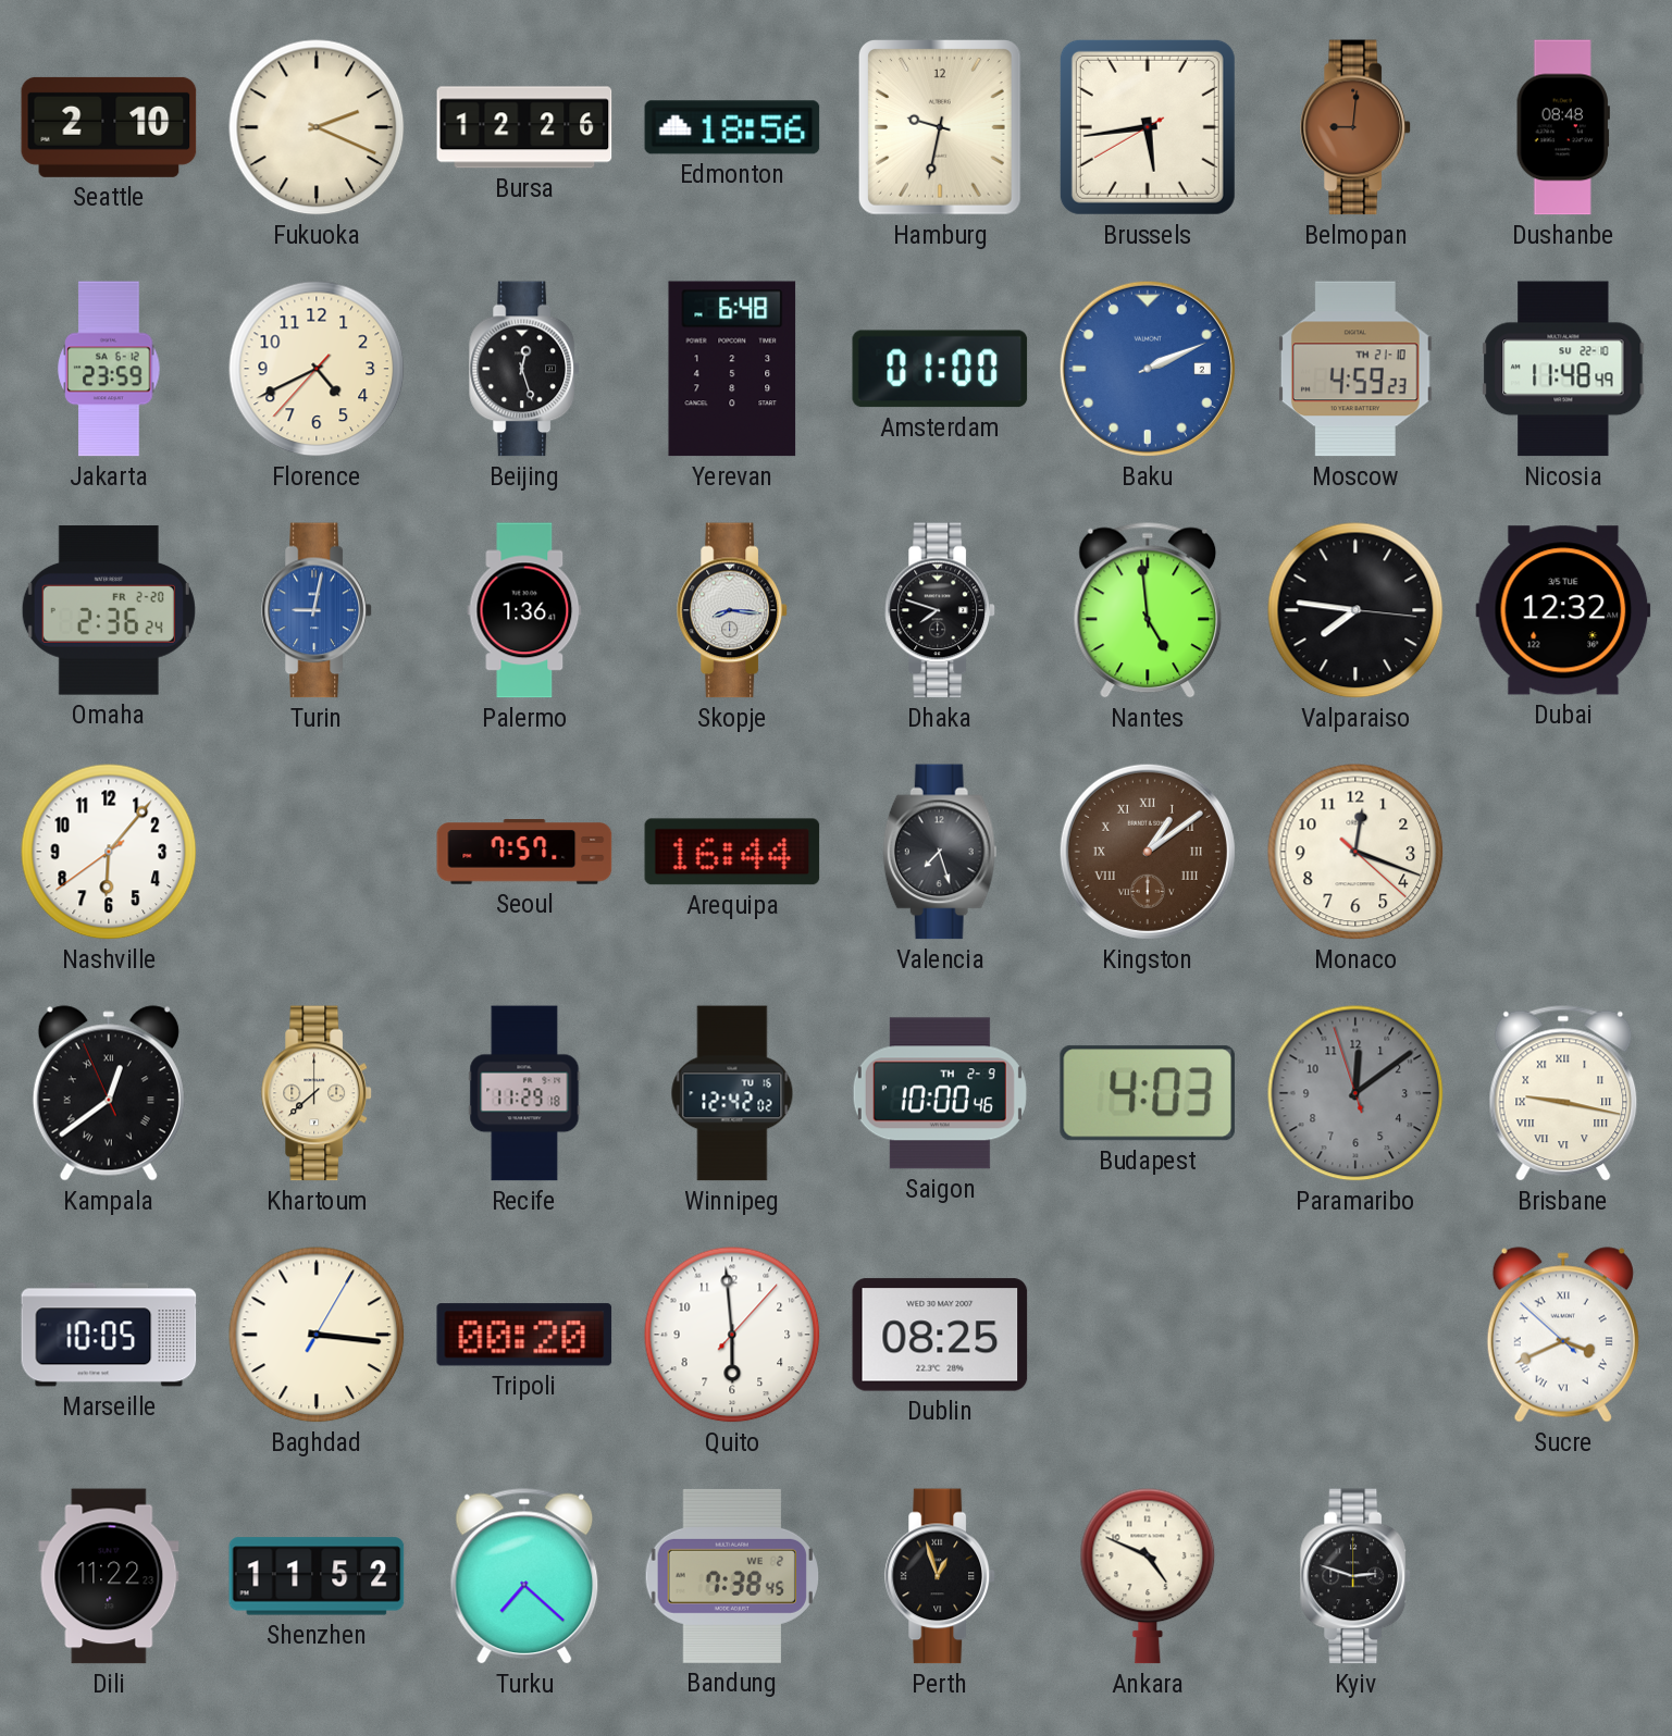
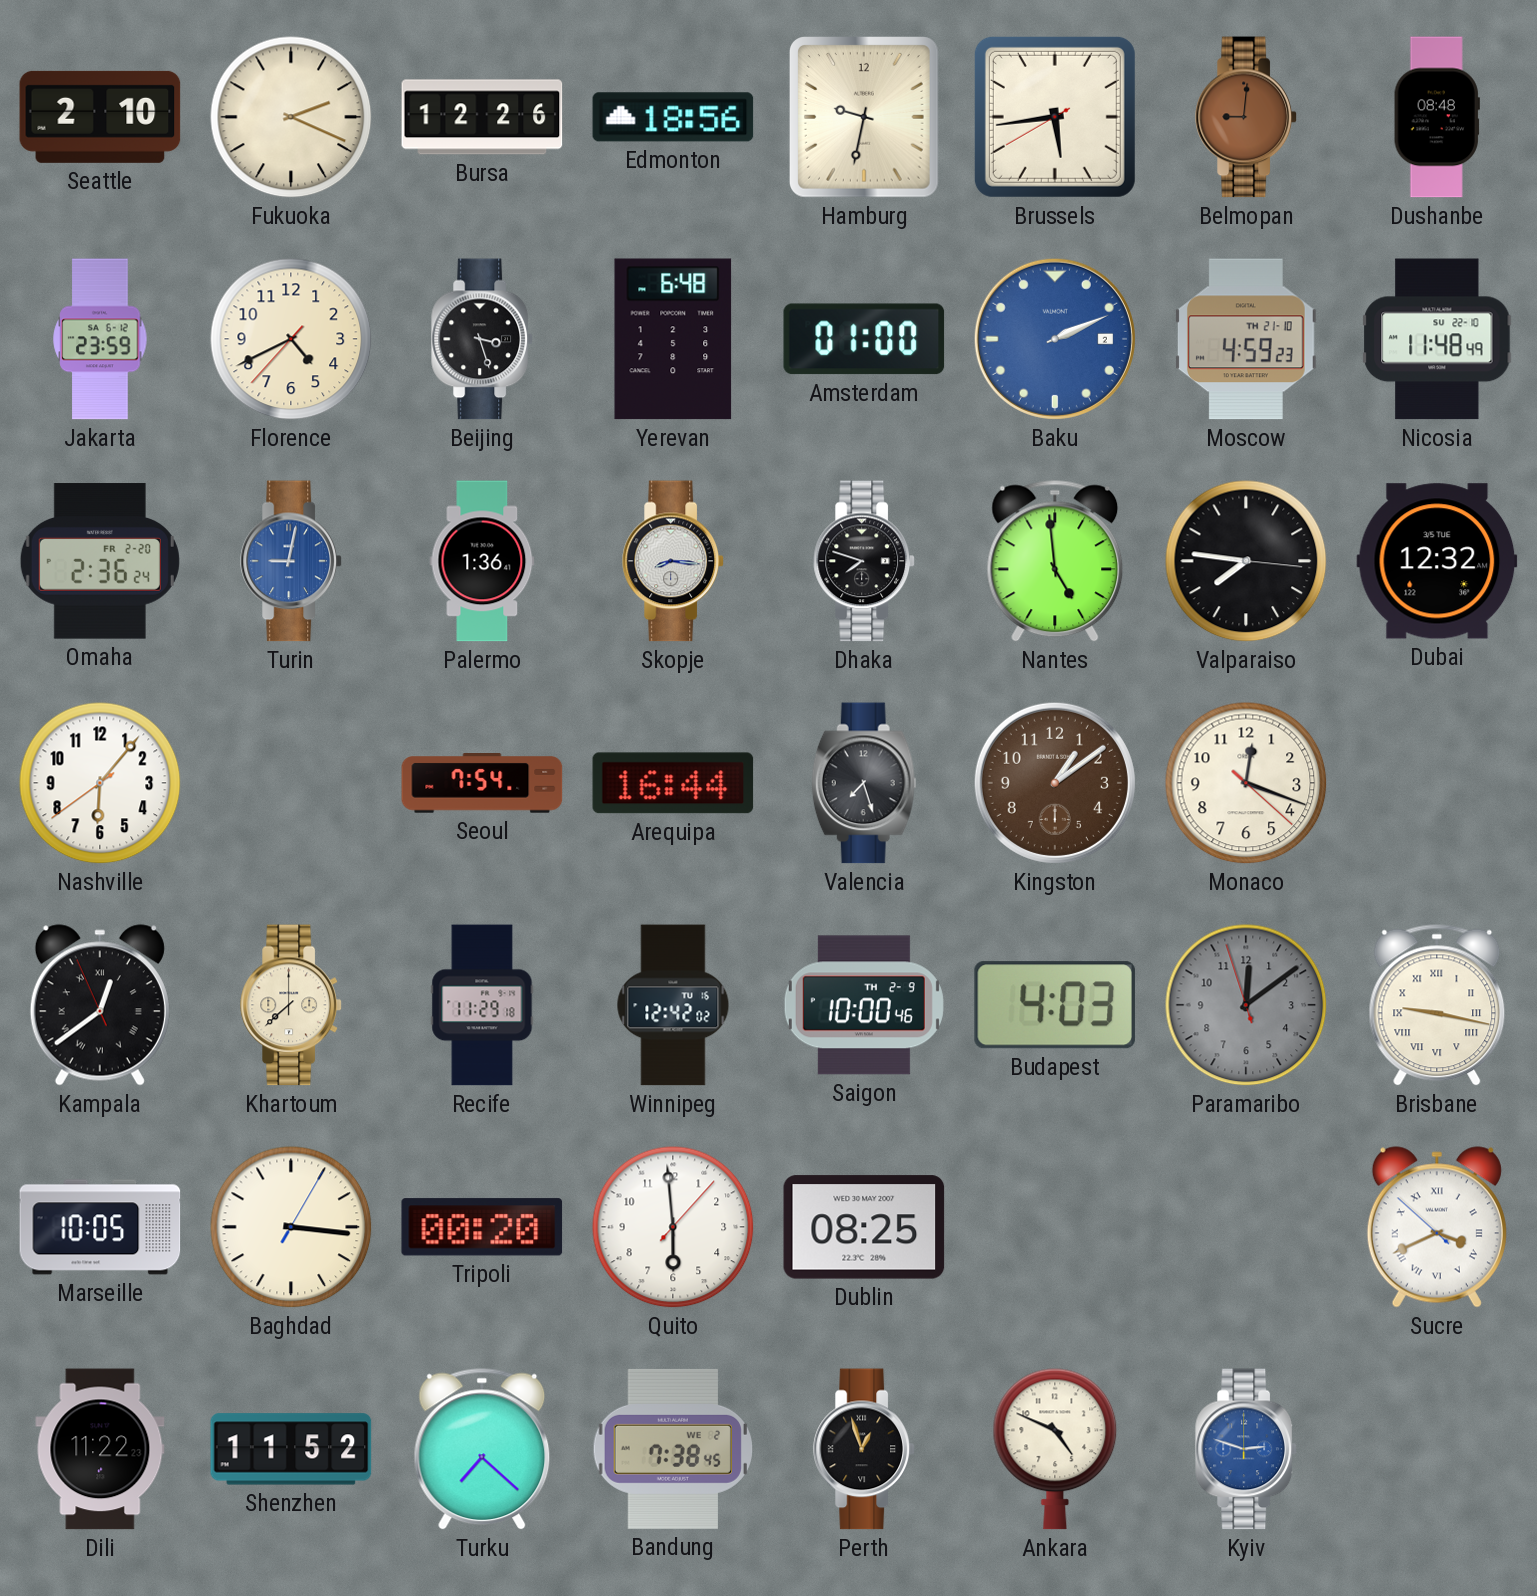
Beijing: 12:27 -> 3:27 (482, 339)
Seoul: 7:57 -> 7:54 (482, 783)
Kingston numerals: Roman -> Arabic (1055, 783)
Kyiv dial: black -> blue (1246, 1449)
